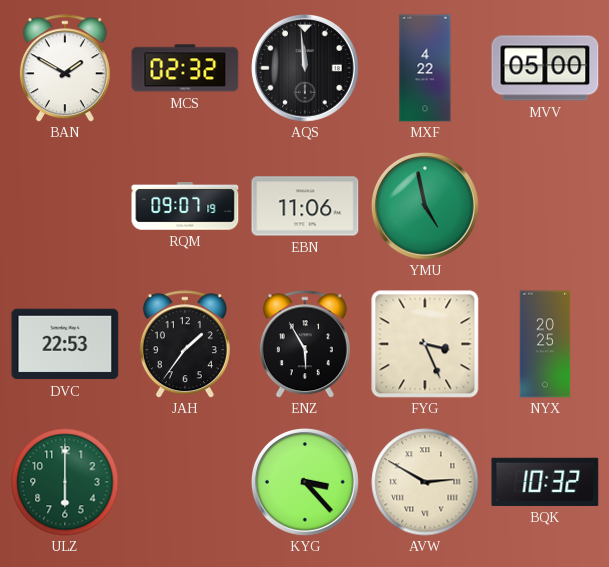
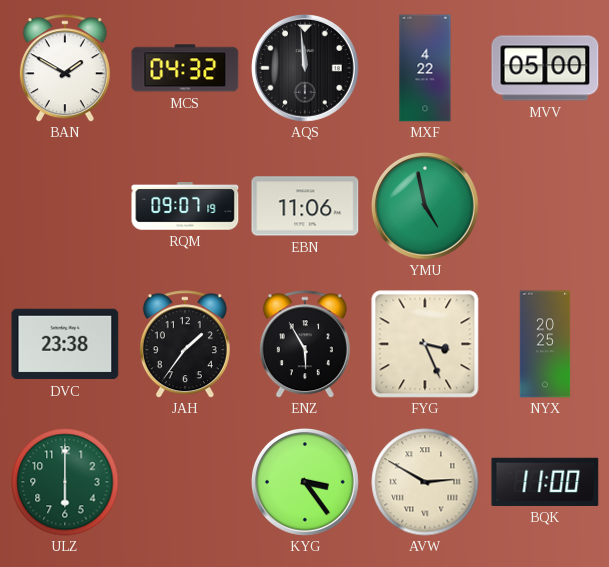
MCS: 02:32 -> 04:32 (185, 68)
DVC: 22:53 -> 23:38 (65, 344)
KYG: 3:23 -> 3:24 (305, 482)
BQK: 10:32 -> 11:00 (545, 482)
